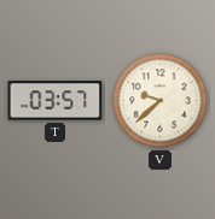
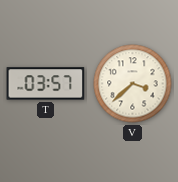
V: 9:38 -> 3:38 (133, 84)
